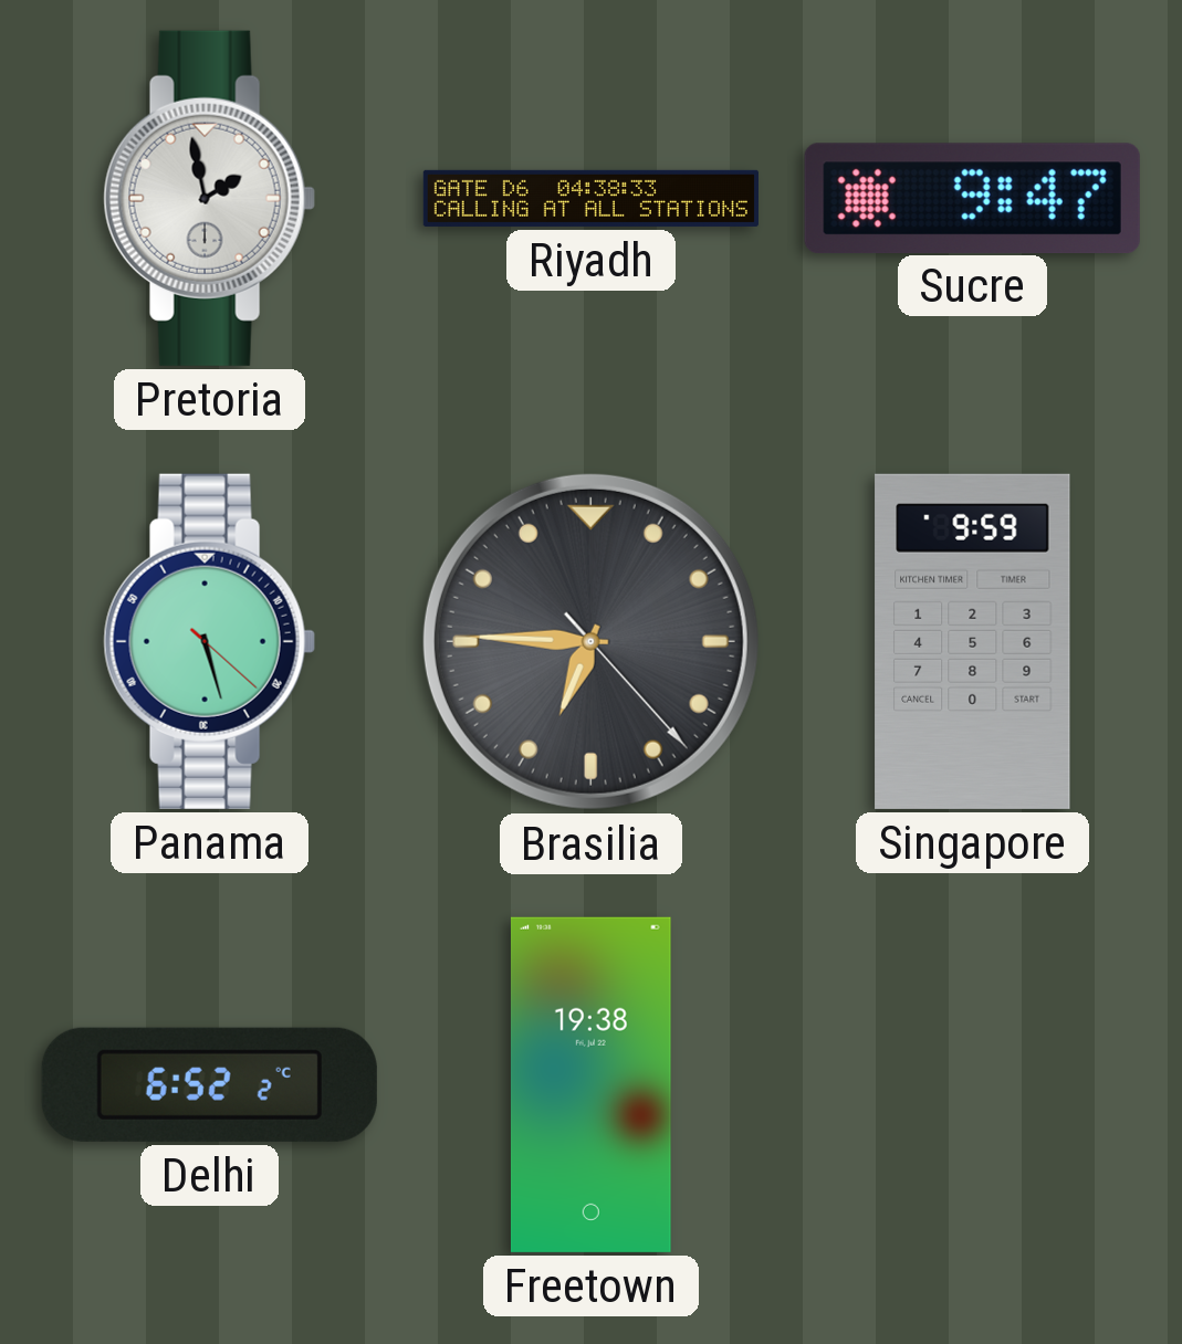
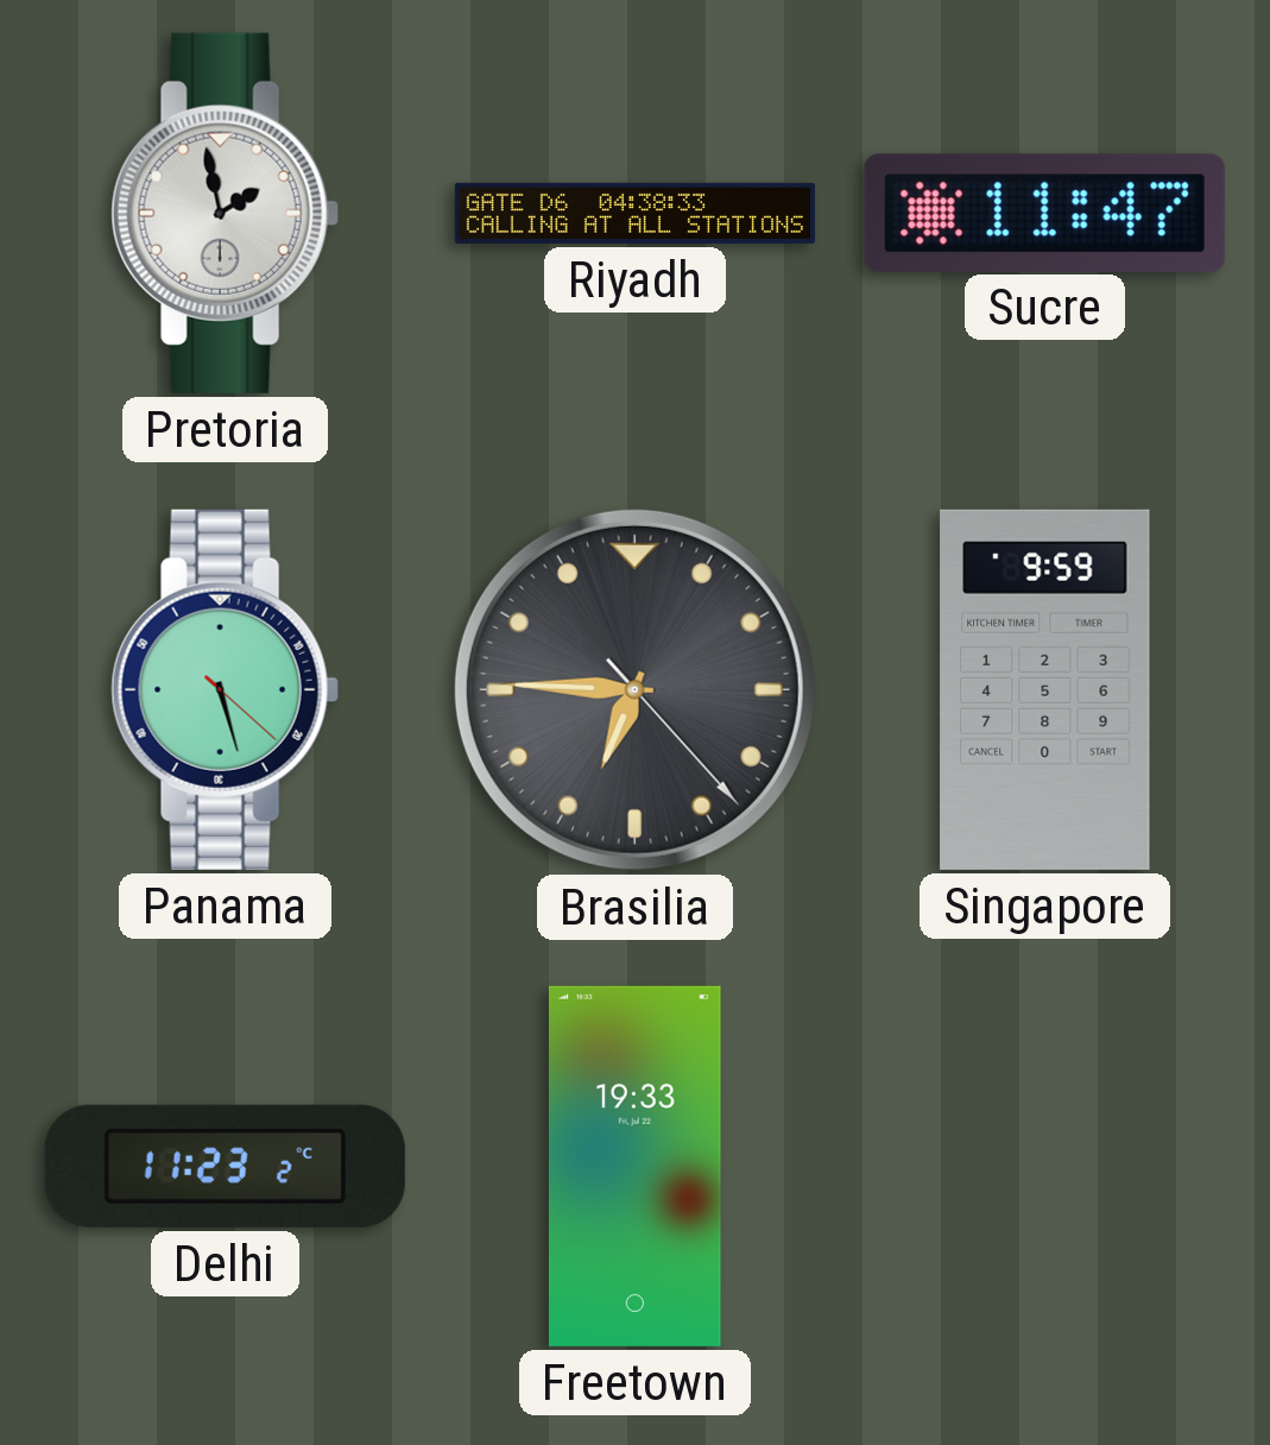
Sucre: 9:47 -> 11:47 (1044, 213)
Delhi: 6:52 -> 11:23 (225, 1166)
Freetown: 19:38 -> 19:33 (634, 1166)
